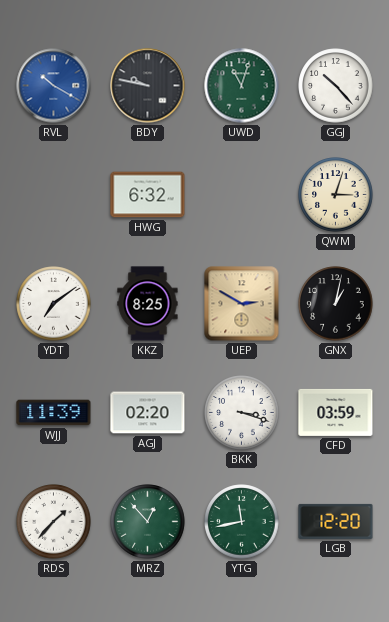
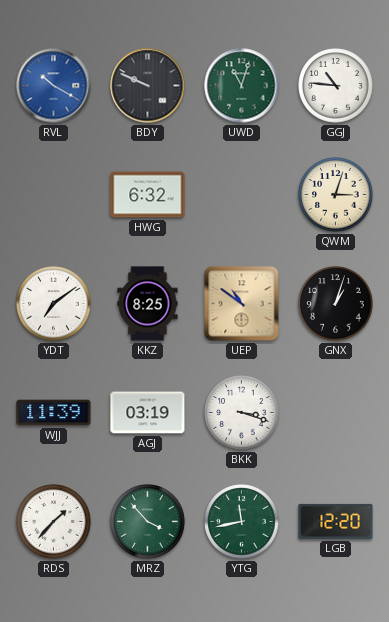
BDY: 9:47 -> 9:49 (148, 86)
GGJ: 10:23 -> 10:46 (336, 86)
UEP: 2:50 -> 10:51 (242, 304)
GNX: 1:02 -> 1:03 (336, 304)
AGJ: 02:20 -> 03:19 (148, 413)
CFD: 03:59 -> none (336, 412)
MRZ: 12:53 -> 3:53 (148, 522)
